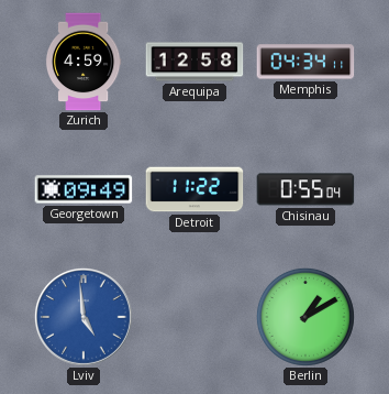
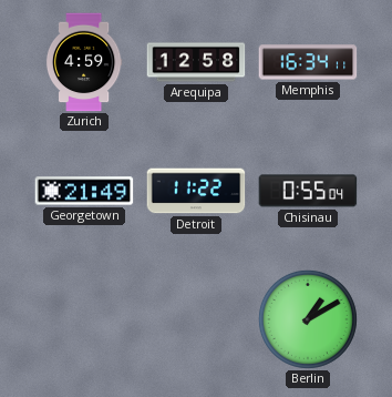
Memphis: 04:34 -> 16:34 (308, 62)
Georgetown: 09:49 -> 21:49 (84, 191)
Lviv: 4:59 -> none (84, 317)
